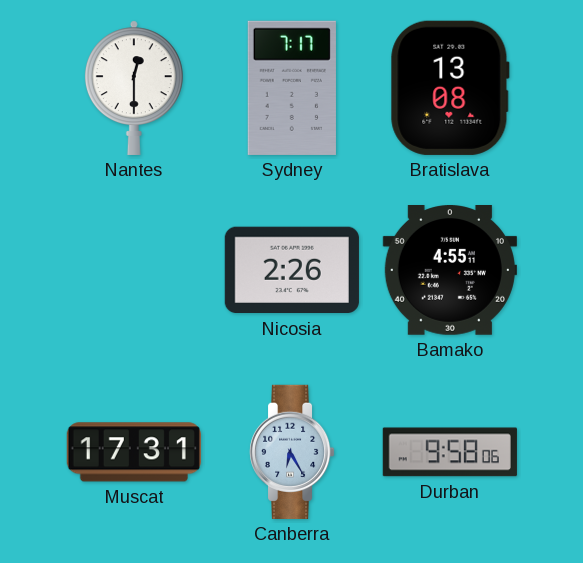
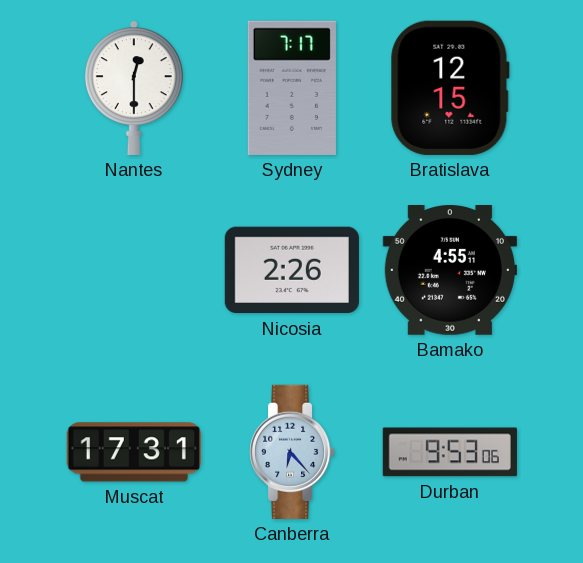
Bratislava: 13:08 -> 12:15 (450, 88)
Canberra: 6:25 -> 6:23 (292, 452)
Durban: 9:58 -> 9:53 (450, 452)
